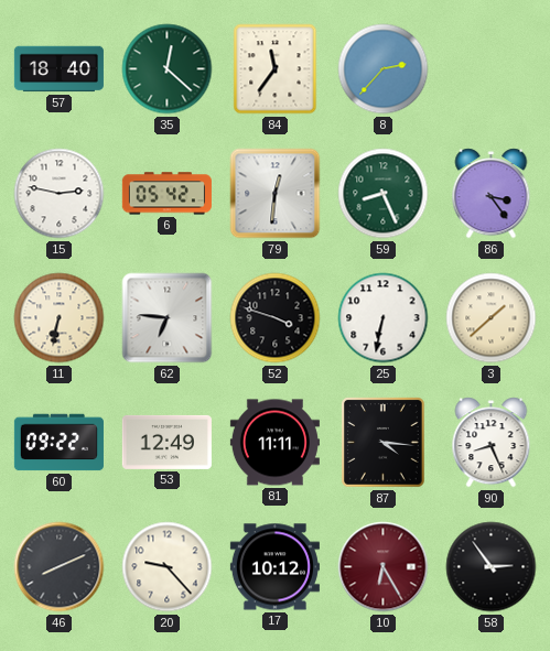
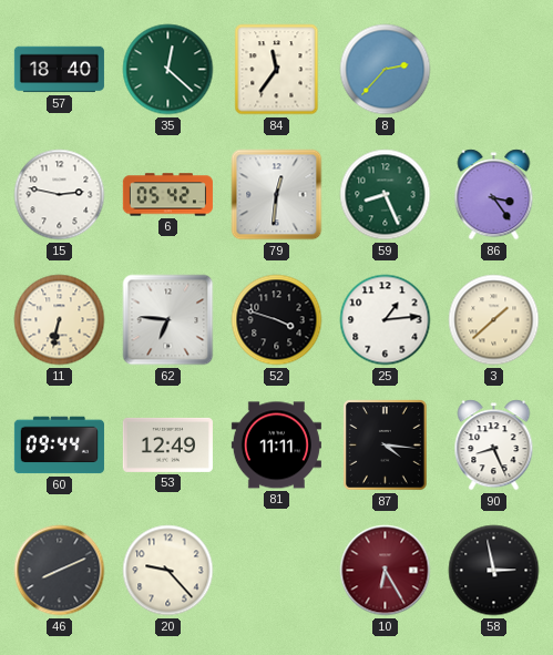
25: 6:32 -> 1:14 (386, 320)
60: 09:22 -> 09:44 (59, 446)
17: 10:12 -> none (274, 567)
58: 2:54 -> 2:58 (494, 571)
